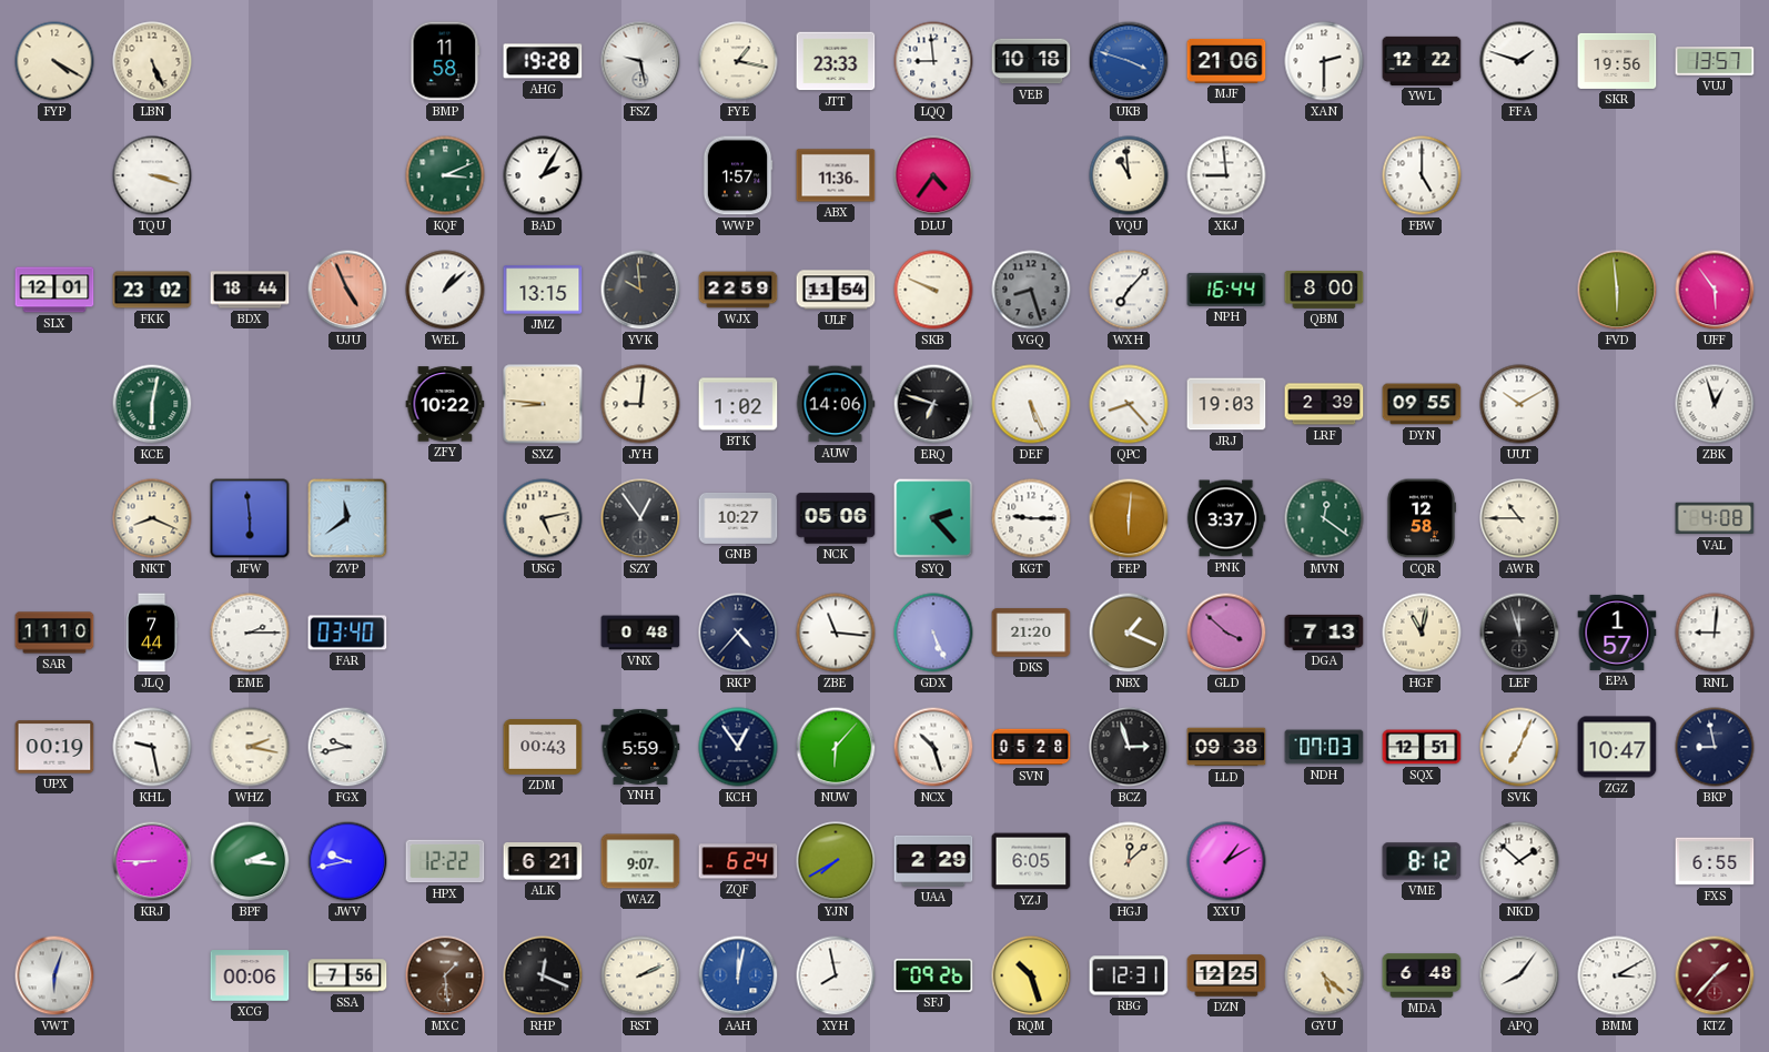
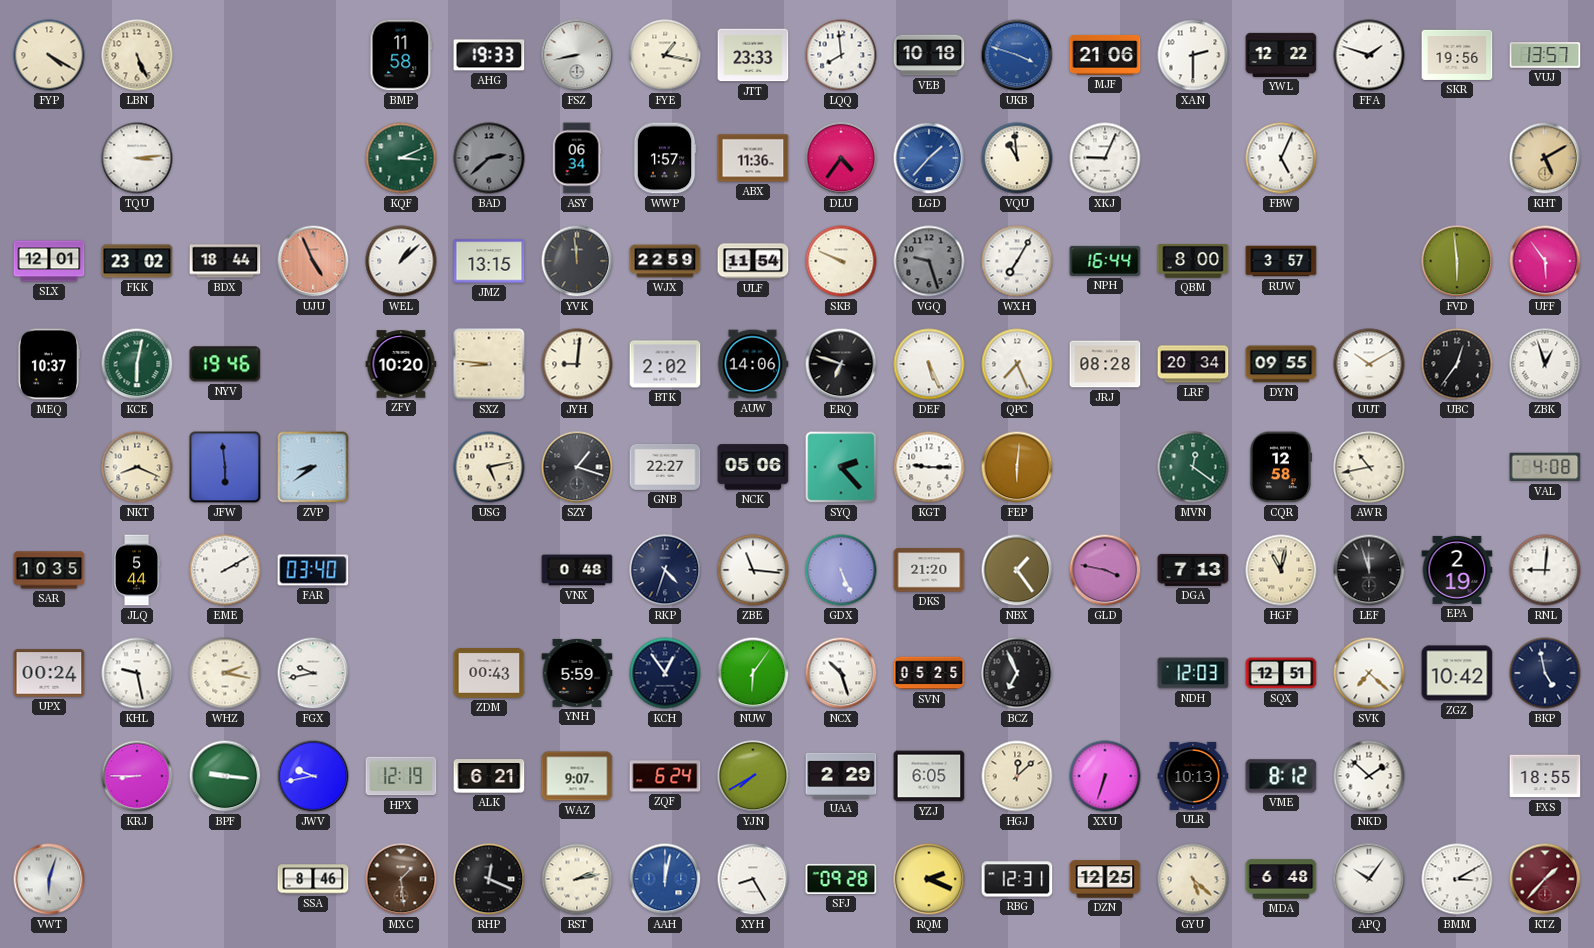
AHG: 19:28 -> 19:33 (489, 55)
FSZ: 9:28 -> 8:43 (577, 55)
LQQ: 8:59 -> 7:59 (841, 55)
TQU: 3:18 -> 3:14 (137, 158)
BAD: 2:05 -> 2:38 (489, 158)
BAD dial: white -> grey (489, 158)
ASY: none -> 06:34 (577, 158)
LGD: none -> 1:37 (929, 158)
XKJ: 8:59 -> 9:04 (1105, 158)
FBW: 5:00 -> 5:04 (1281, 158)
KHT: none -> 5:10 (1545, 158)
YVK: 9:59 -> 11:59 (577, 261)
VGQ: 8:27 -> 9:27 (929, 261)
WXH: 7:07 -> 7:05 (1017, 261)
RUW: none -> 3:57 (1281, 261)
MEQ: none -> 10:37 (48, 364)
NYV: none -> 19:46 (225, 364)
ZFY: 10:22 -> 10:20 (401, 364)
BTK: 1:02 -> 2:02 (665, 364)
QPC: 8:23 -> 7:26 (1017, 364)
JRJ: 19:03 -> 08:28 (1105, 364)
LRF: 2:39 -> 20:34 (1193, 364)
UBC: none -> 12:36 (1457, 364)
ZVP: 11:39 -> 8:39 (313, 467)
SZY: 12:54 -> 1:18 (577, 467)
GNB: 10:27 -> 22:27 (665, 467)
PNK: 3:37 -> none (1226, 518)
AWR: 10:45 -> 10:43 (1369, 467)
SAR: 11:10 -> 10:35 (49, 570)
JLQ: 7:44 -> 5:44 (137, 570)
EME: 2:15 -> 2:10 (225, 570)
RKP: 4:37 -> 4:33 (665, 570)
NBX: 1:19 -> 1:24 (1017, 570)
GLD: 3:52 -> 3:47 (1105, 570)
EPA: 1:57 -> 2:19 (1457, 570)
UPX: 00:19 -> 00:24 (49, 673)
NUW: 6:07 -> 6:06 (753, 673)
SVN: 05:28 -> 05:25 (929, 673)
BCZ: 2:57 -> 6:56 (1017, 673)
LLD: 09:38 -> none (1226, 747)
NDH: 07:03 -> 12:03 (1193, 673)
SVK: 7:04 -> 7:22 (1369, 673)
ZGZ: 10:47 -> 10:42 (1457, 673)
BKP: 8:58 -> 4:58 (1545, 673)
BPF: 2:16 -> 9:16 (225, 776)
HPX: 12:22 -> 12:19 (401, 776)
XXU: 1:10 -> 6:33 (1105, 776)
ULR: none -> 10:13 (1193, 776)
FXS: 6:55 -> 18:55 (1545, 776)
XCG: 00:06 -> none (250, 975)
SSA: 7:56 -> 8:46 (313, 879)
RST: 2:11 -> 2:13 (577, 879)
XYH: 7:58 -> 8:25 (753, 879)
SFJ: 09:26 -> 09:28 (841, 879)
RQM: 10:27 -> 2:19 (929, 879)
APQ: 8:06 -> 10:06 (1369, 879)
